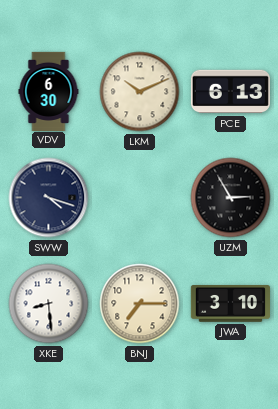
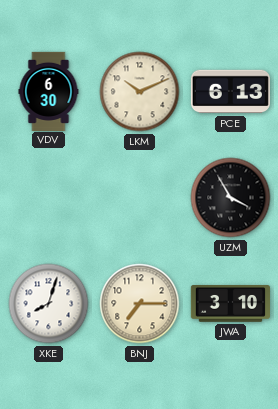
SWW: 4:18 -> none (49, 198)
UZM: 2:55 -> 3:55 (231, 198)
XKE: 8:29 -> 8:03 (49, 304)
